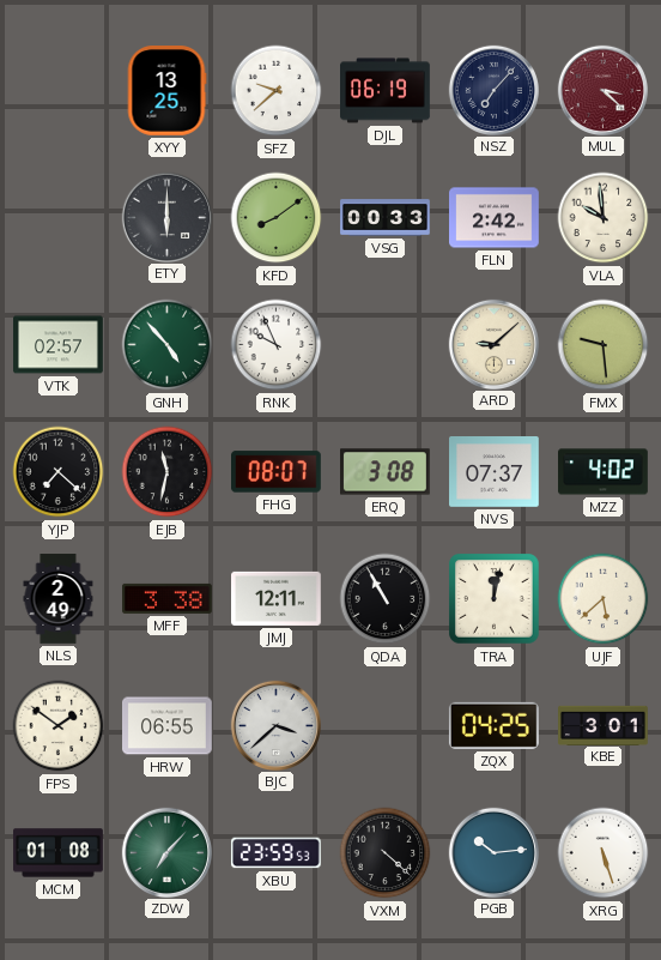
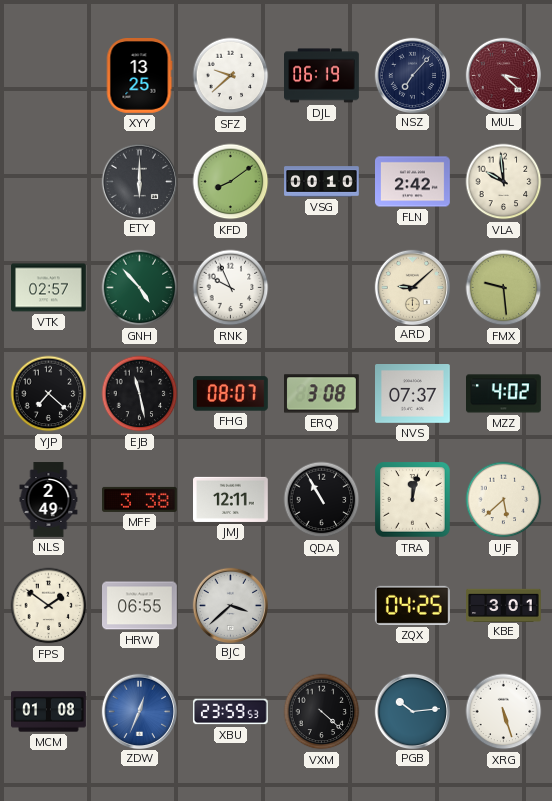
VSG: 00:33 -> 00:10 (322, 182)
EJB: 11:32 -> 11:28 (140, 394)
ZDW: 7:07 -> 12:34 (139, 711)
ZDW dial: green -> blue (139, 711)
